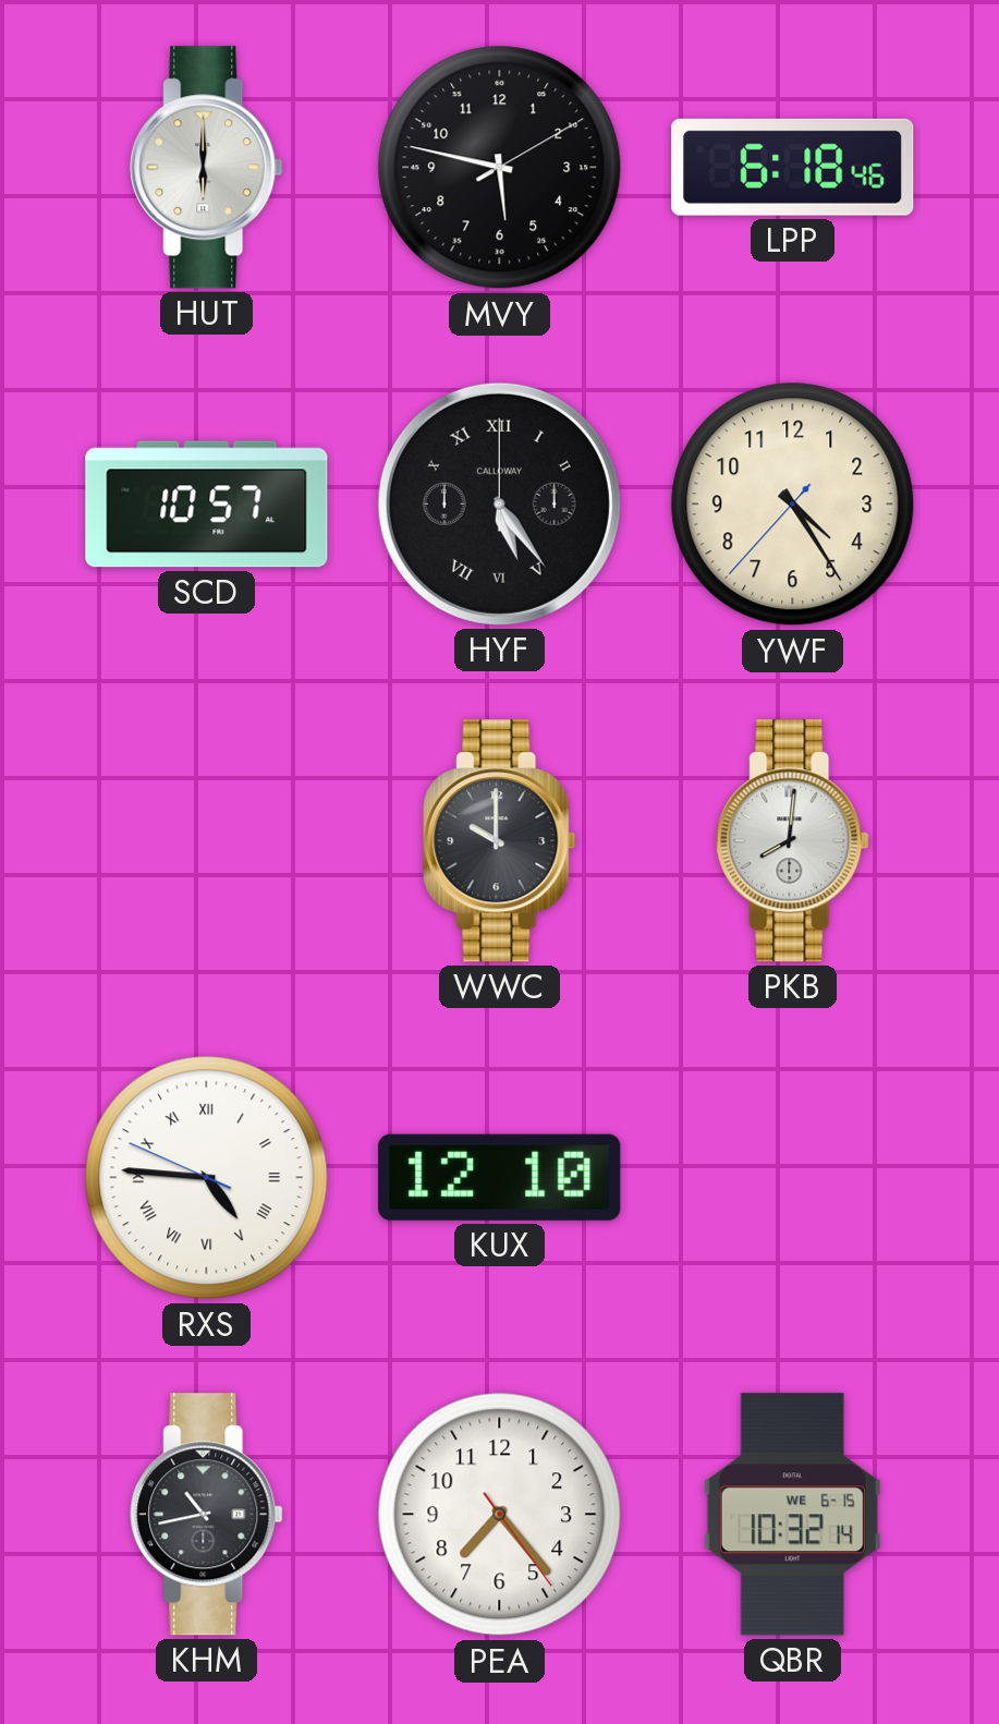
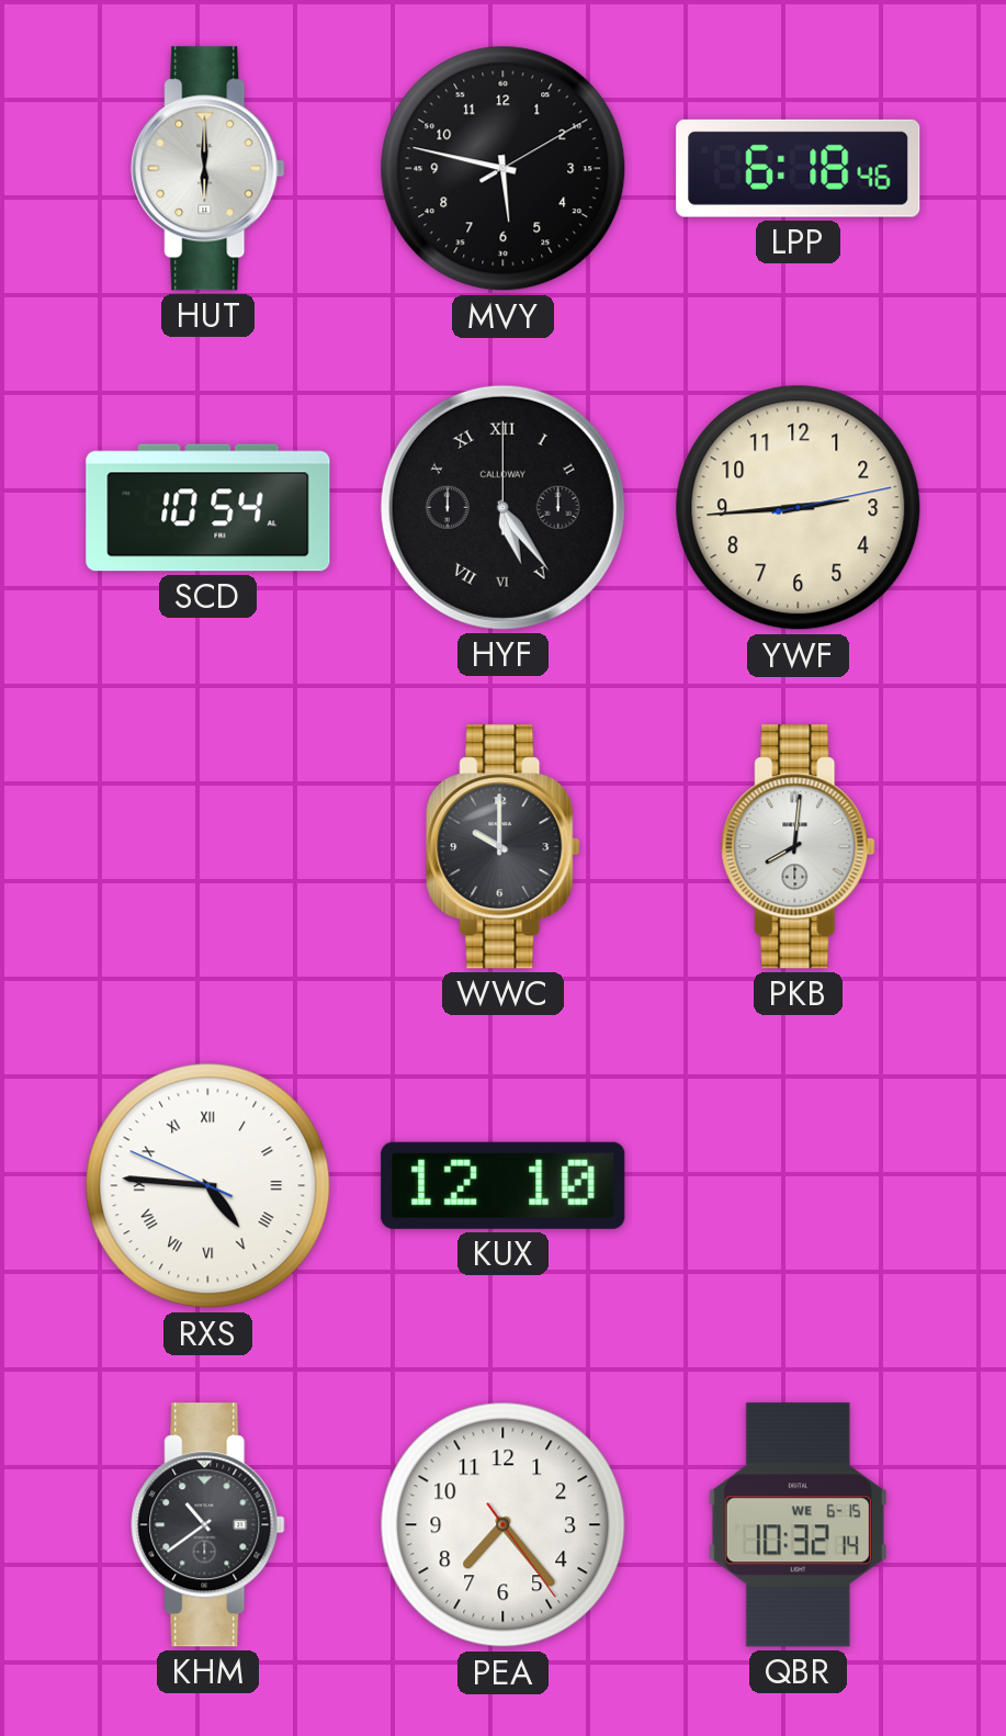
SCD: 10:57 -> 10:54 (208, 508)
YWF: 4:24 -> 2:44 (799, 508)
KHM: 10:43 -> 10:39 (208, 1525)
